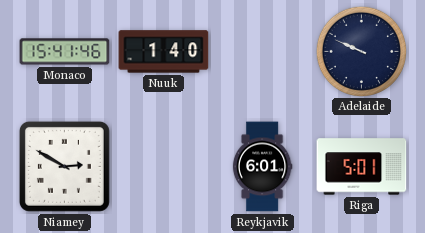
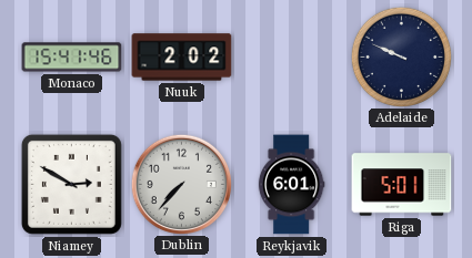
Nuuk: 1:40 -> 2:02 (182, 58)
Dublin: none -> 7:37 (181, 184)
